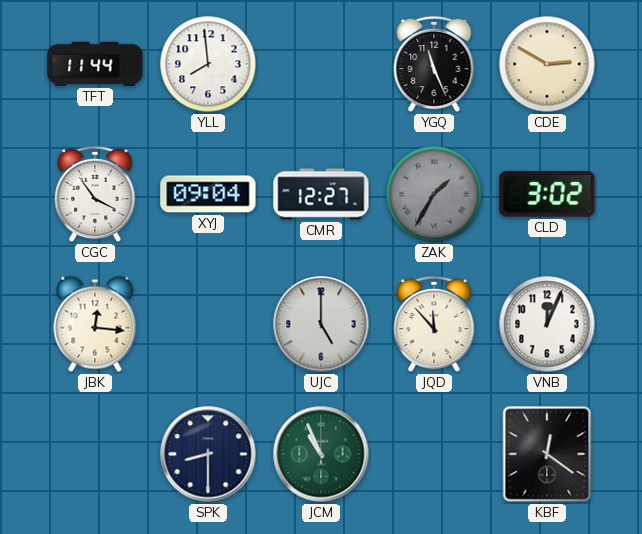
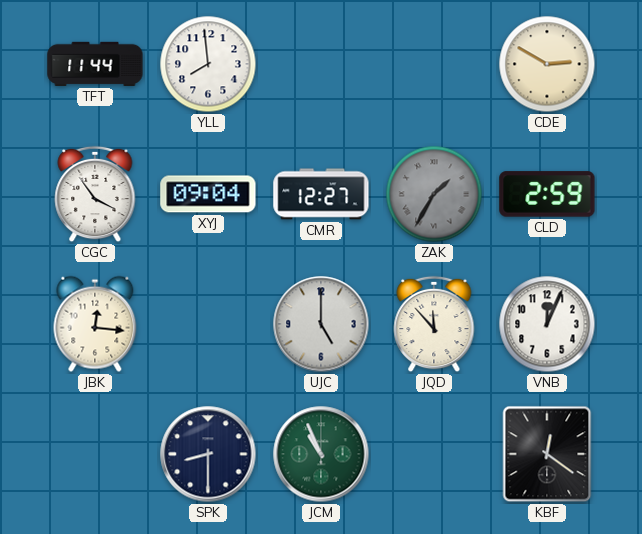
YGQ: 11:26 -> none (434, 64)
CLD: 3:02 -> 2:59 (547, 194)
